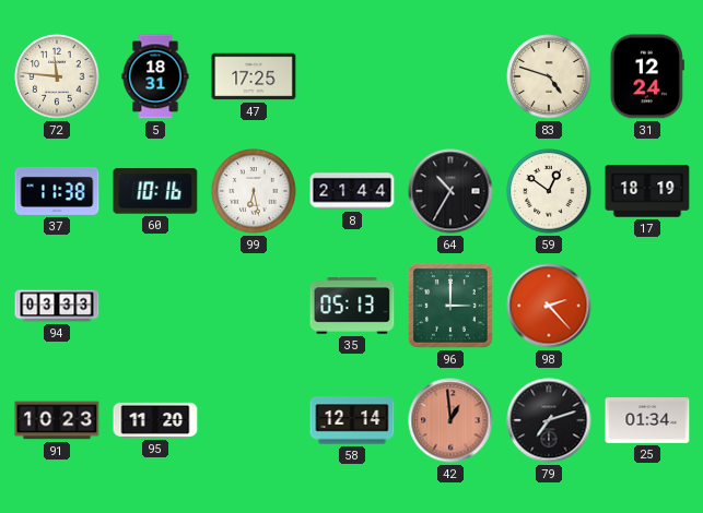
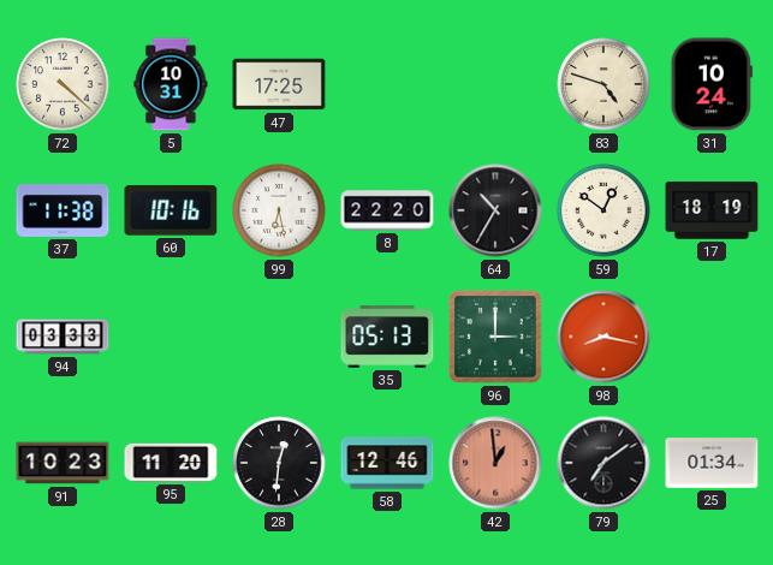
72: 11:46 -> 4:22 (63, 84)
5: 18:31 -> 10:31 (171, 84)
31: 12:24 -> 10:24 (712, 84)
8: 21:44 -> 22:20 (387, 210)
98: 2:23 -> 8:17 (603, 337)
28: none -> 12:31 (279, 463)
58: 12:14 -> 12:46 (387, 463)
79: 7:12 -> 7:09 (603, 463)
